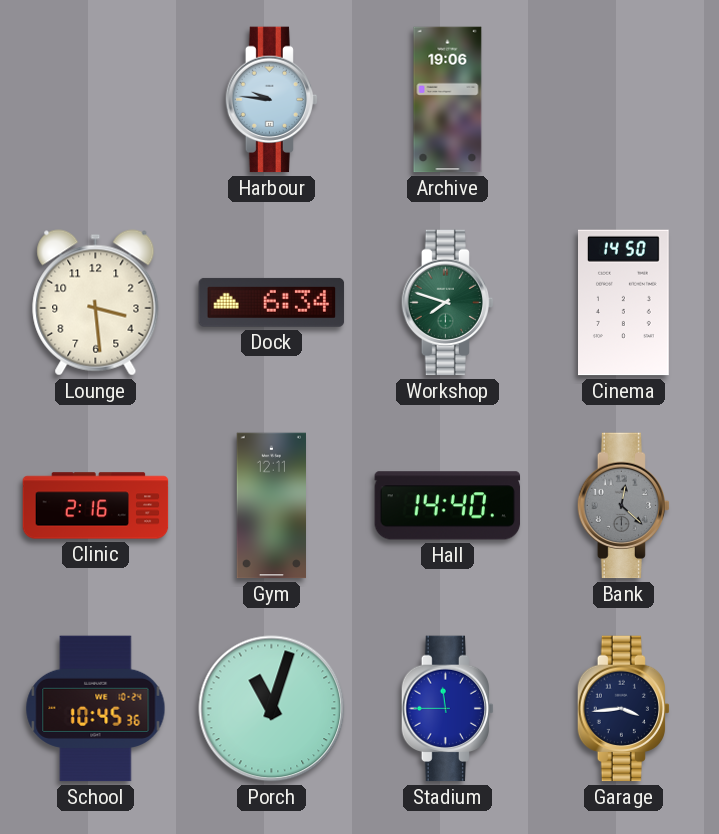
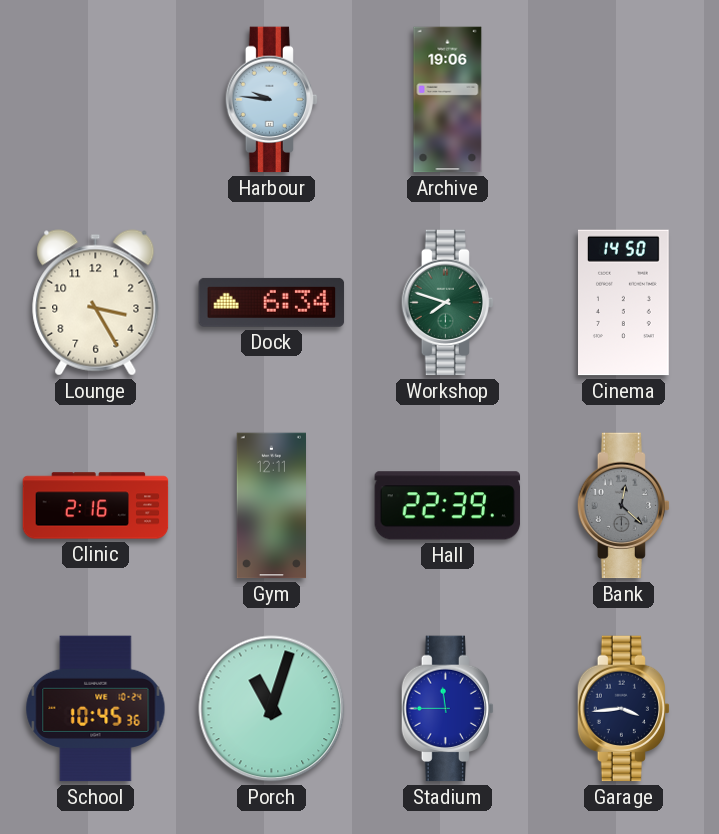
Lounge: 3:29 -> 3:25 (96, 303)
Hall: 14:40 -> 22:39 (448, 506)
